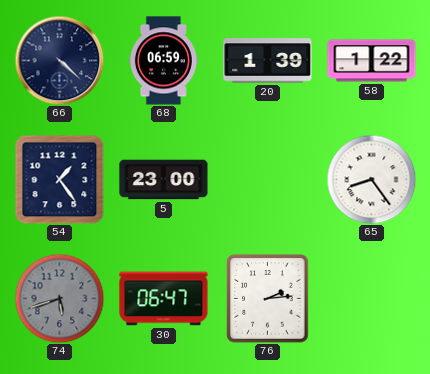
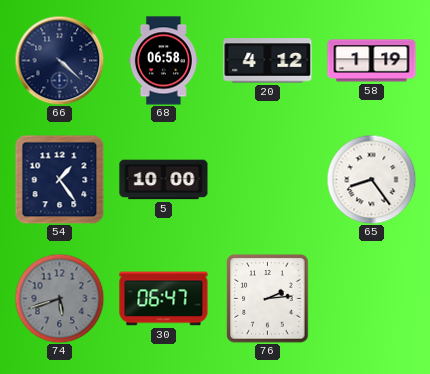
68: 06:59 -> 06:58 (163, 61)
20: 1:39 -> 4:12 (268, 61)
58: 1:22 -> 1:19 (372, 61)
5: 23:00 -> 10:00 (164, 180)
